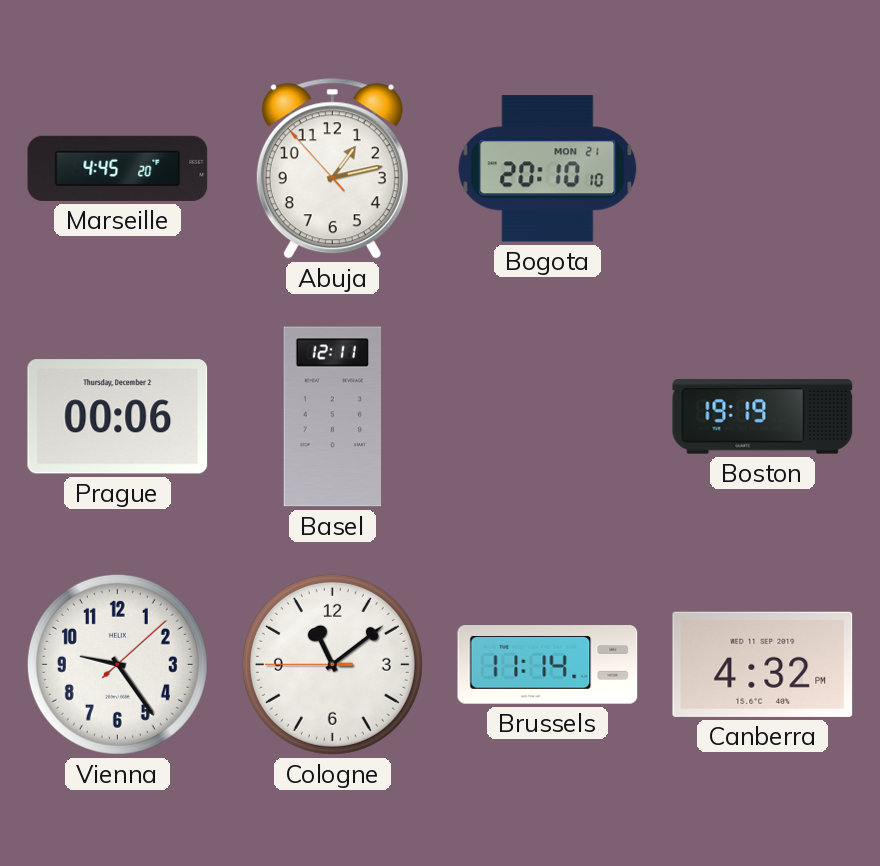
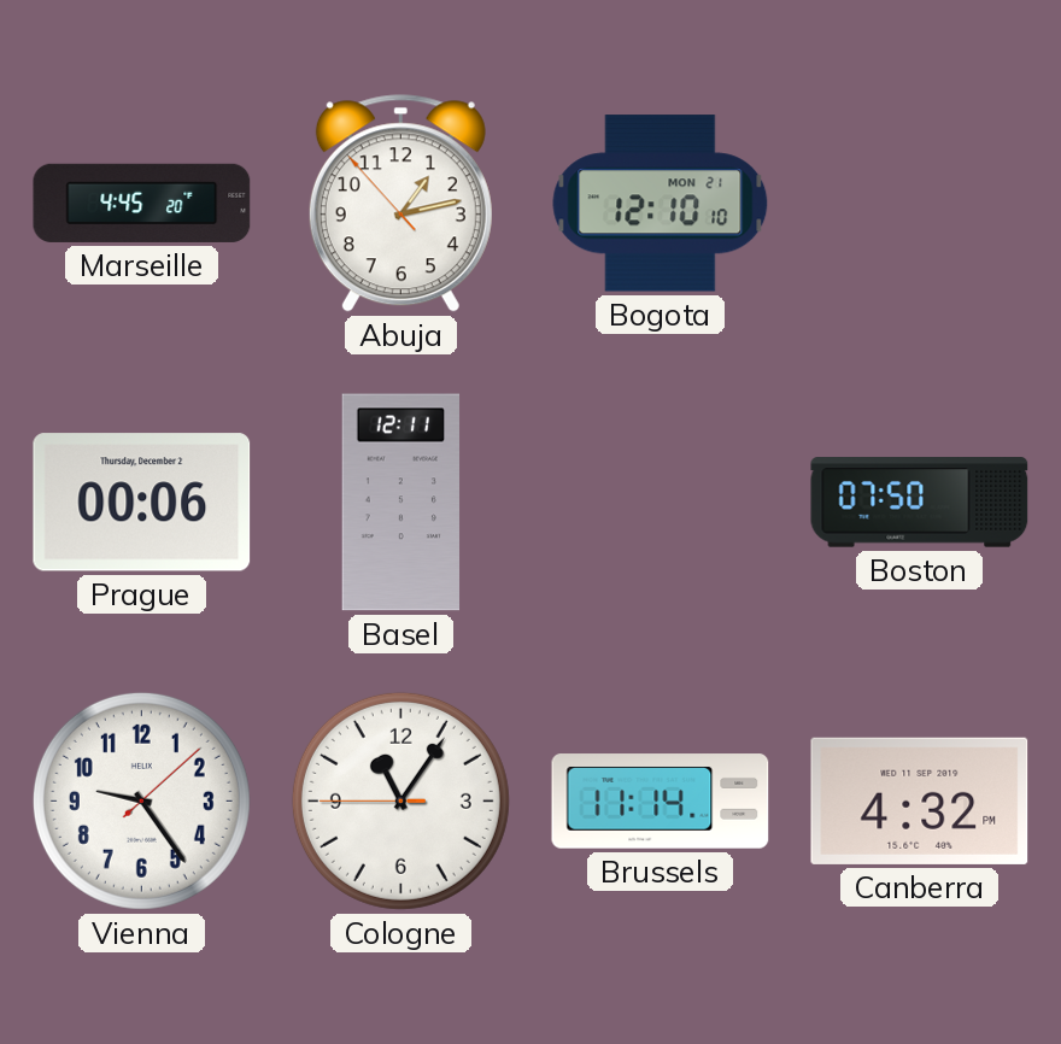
Bogota: 20:10 -> 12:10 (661, 204)
Boston: 19:19 -> 07:50 (920, 503)
Cologne: 11:08 -> 11:05 (400, 800)
